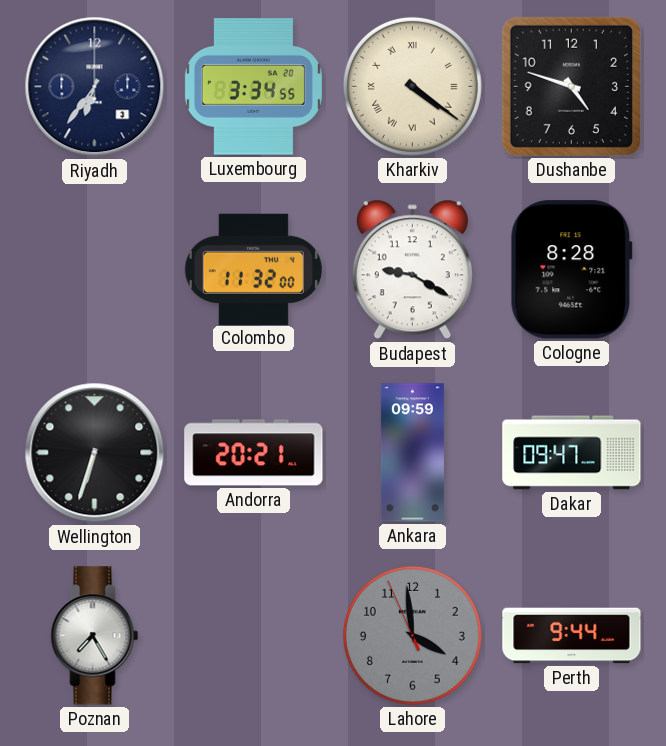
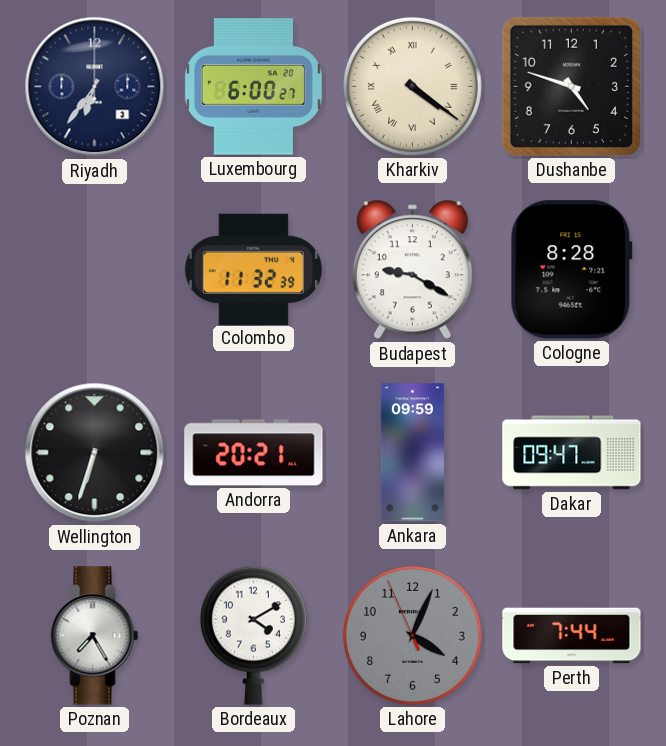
Luxembourg: 3:34 -> 6:00 (253, 87)
Colombo: 11:32:00 -> 11:32:39 (253, 269)
Bordeaux: none -> 4:10 (253, 635)
Lahore: 3:58 -> 4:03 (412, 635)
Perth: 9:44 -> 7:44 (572, 636)
